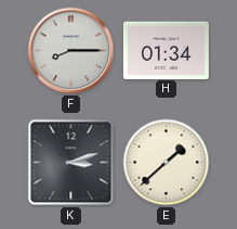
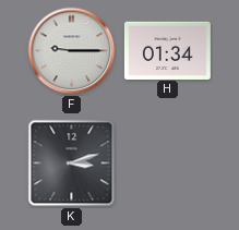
F: 8:15 -> 9:15 (72, 51)
E: 1:38 -> none (167, 163)
